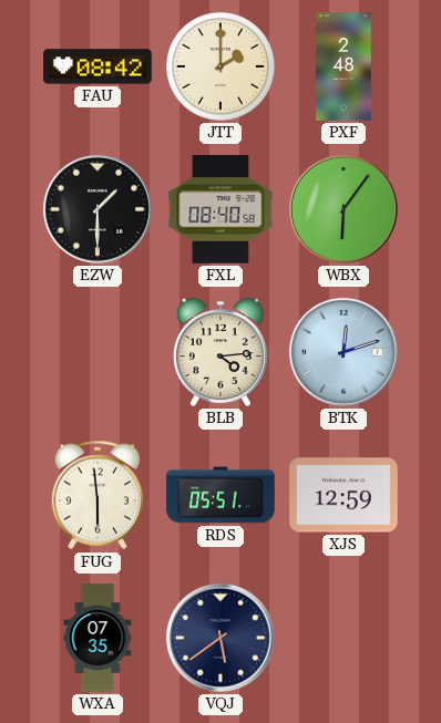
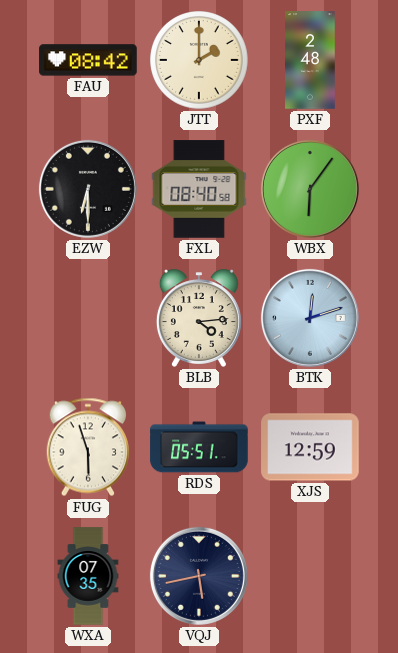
EZW: 1:30 -> 6:30 (88, 189)
FUG: 5:59 -> 5:57 (88, 447)
VQJ: 5:39 -> 5:43 (199, 576)
